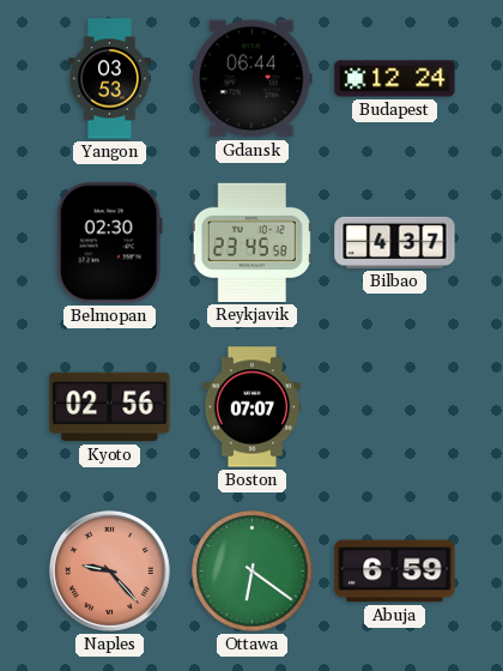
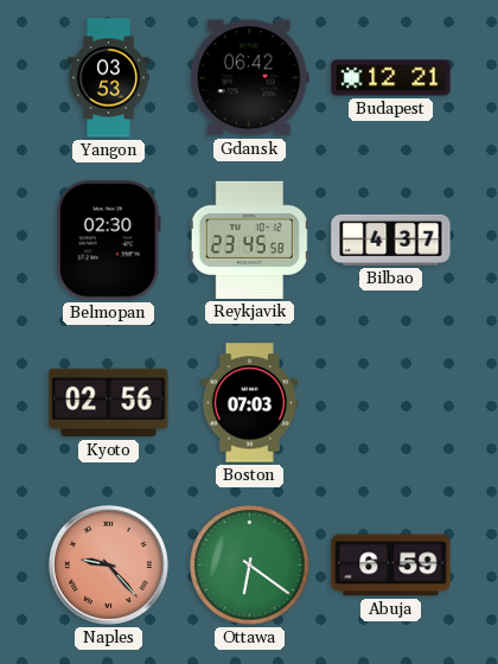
Gdansk: 06:44 -> 06:42 (250, 78)
Budapest: 12:24 -> 12:21 (391, 78)
Boston: 07:07 -> 07:03 (250, 403)
